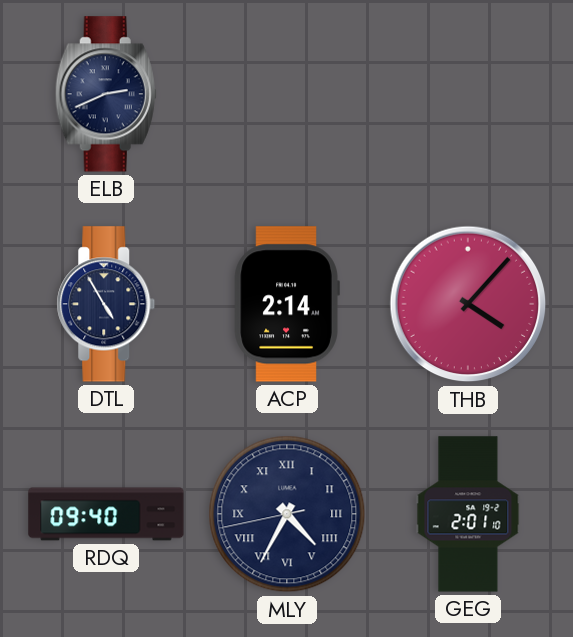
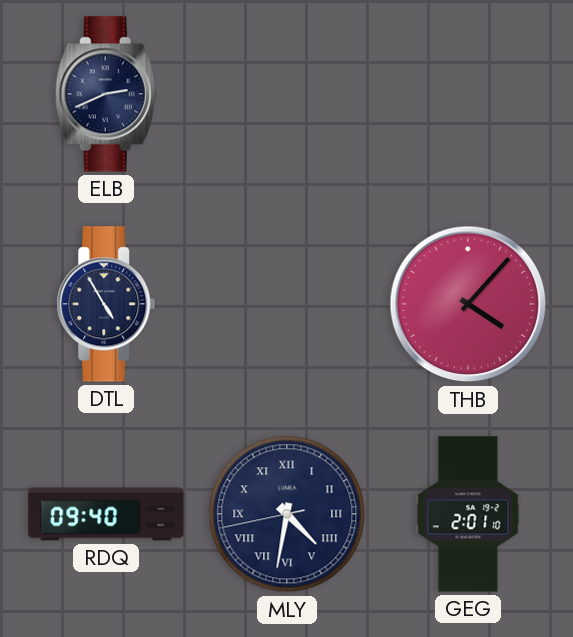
ACP: 2:14 -> none (287, 304)
MLY: 4:34 -> 4:31 (287, 514)
